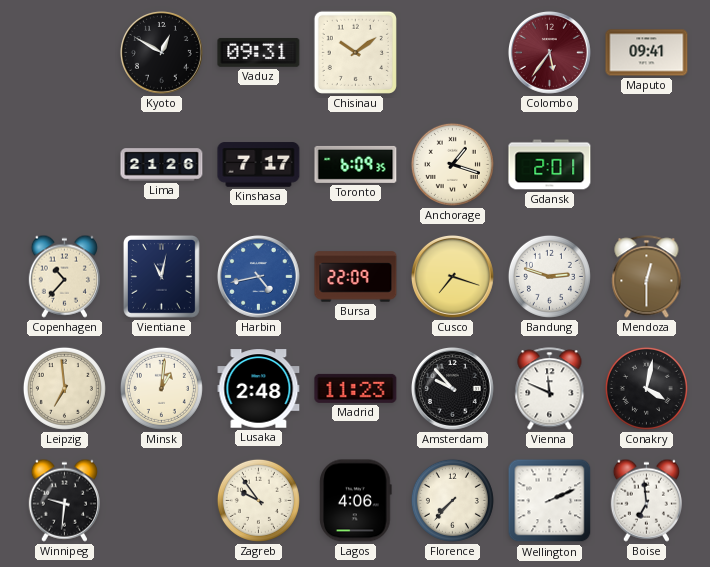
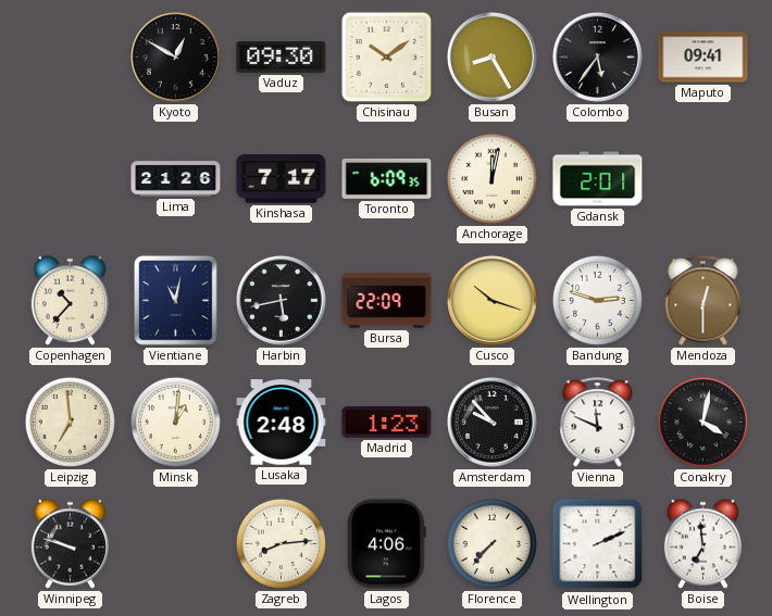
Vaduz: 09:31 -> 09:30 (282, 58)
Busan: none -> 8:25 (491, 56)
Colombo dial: burgundy -> black (597, 56)
Anchorage: 1:18 -> 12:02 (491, 178)
Harbin: 4:43 -> 5:43 (281, 300)
Harbin dial: blue -> black (281, 300)
Cusco: 7:18 -> 10:18 (491, 300)
Madrid: 11:23 -> 1:23 (387, 422)
Winnipeg: 9:31 -> 9:48 (70, 543)
Zagreb: 9:54 -> 8:14 (281, 543)
